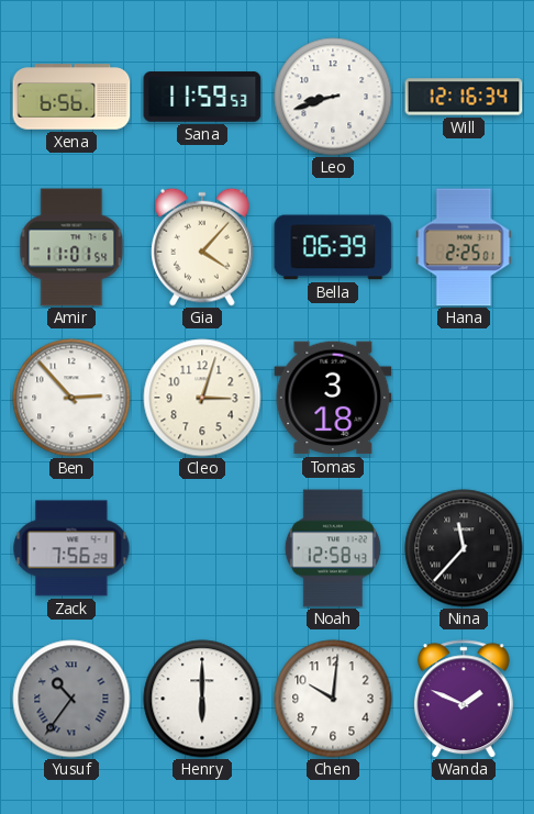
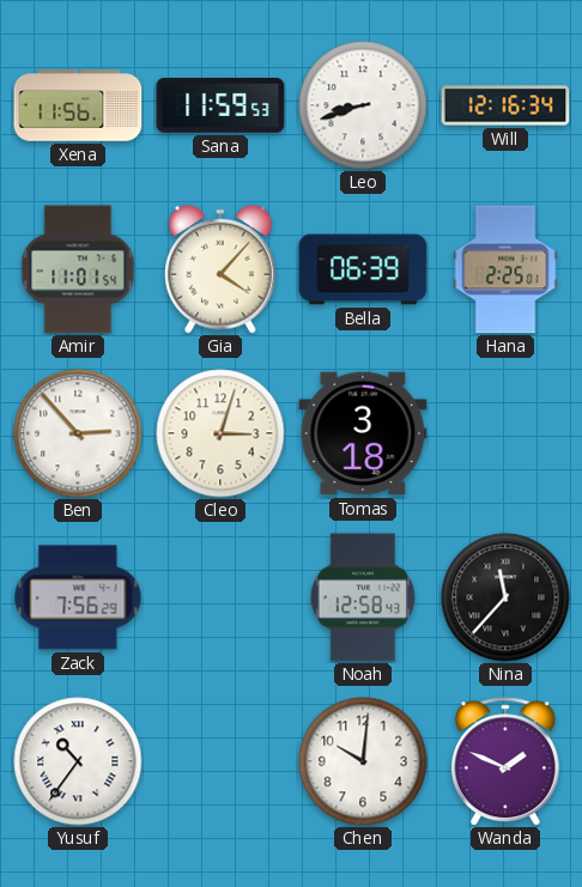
Xena: 6:56 -> 11:56 (78, 105)
Yusuf dial: grey -> white (78, 761)
Henry: 6:00 -> none (202, 699)
